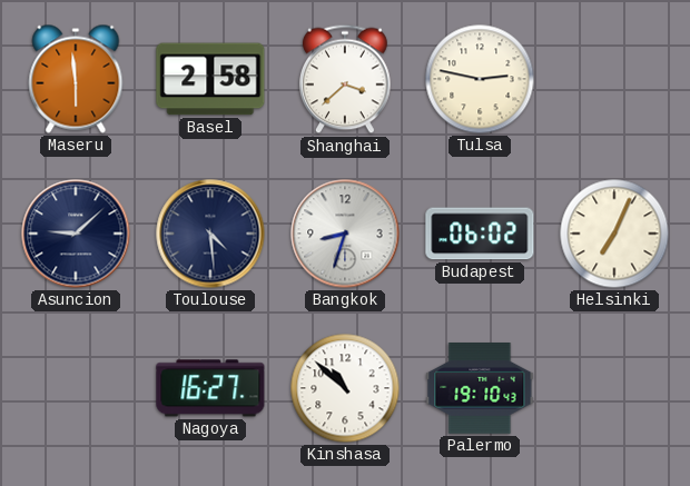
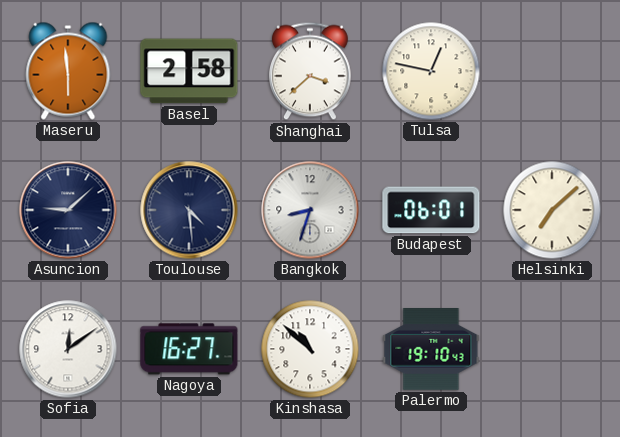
Tulsa: 2:47 -> 12:47 (431, 71)
Budapest: 06:02 -> 06:01 (431, 210)
Helsinki: 7:04 -> 7:08 (552, 210)
Sofia: none -> 12:09 (68, 349)
